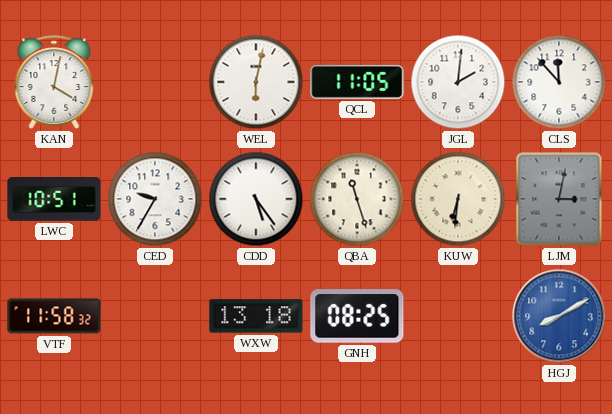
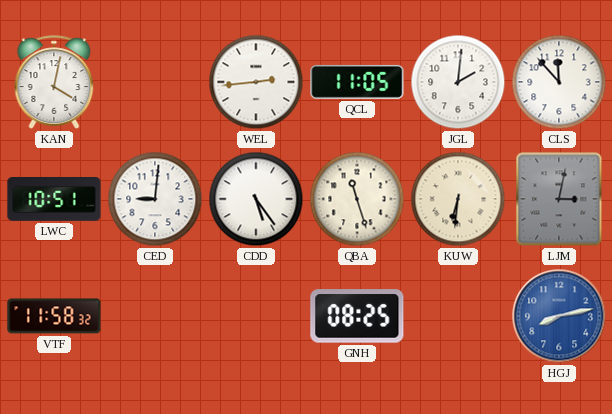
WEL: 6:02 -> 2:44 (256, 82)
CED: 9:35 -> 9:01 (155, 199)
WXW: 13:18 -> none (256, 316)
HGJ: 8:10 -> 8:13 (559, 316)
